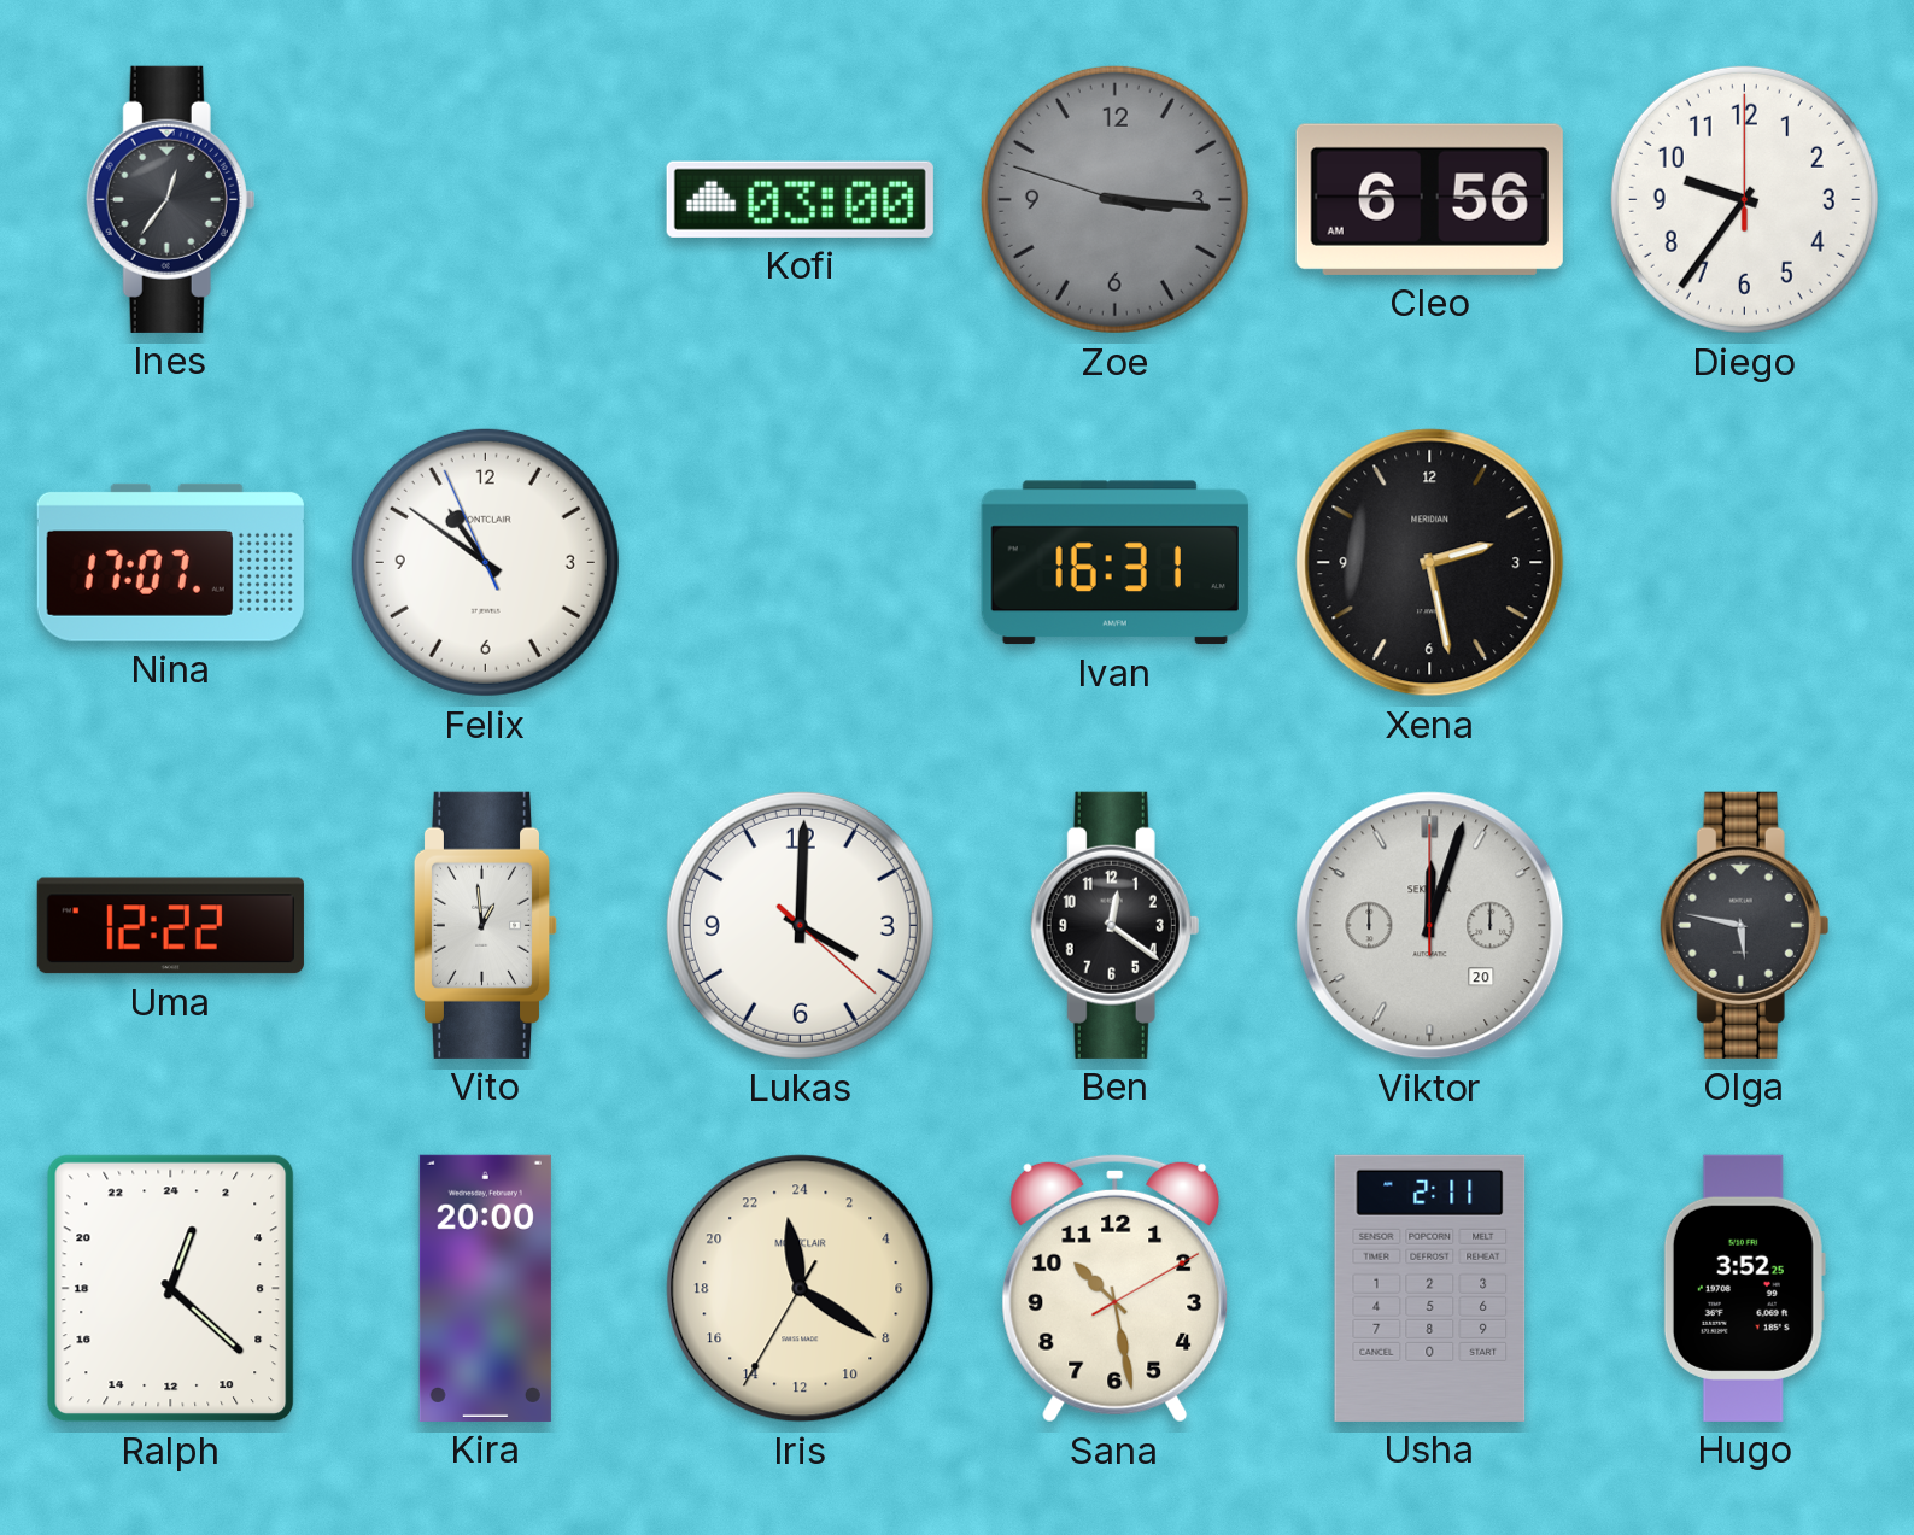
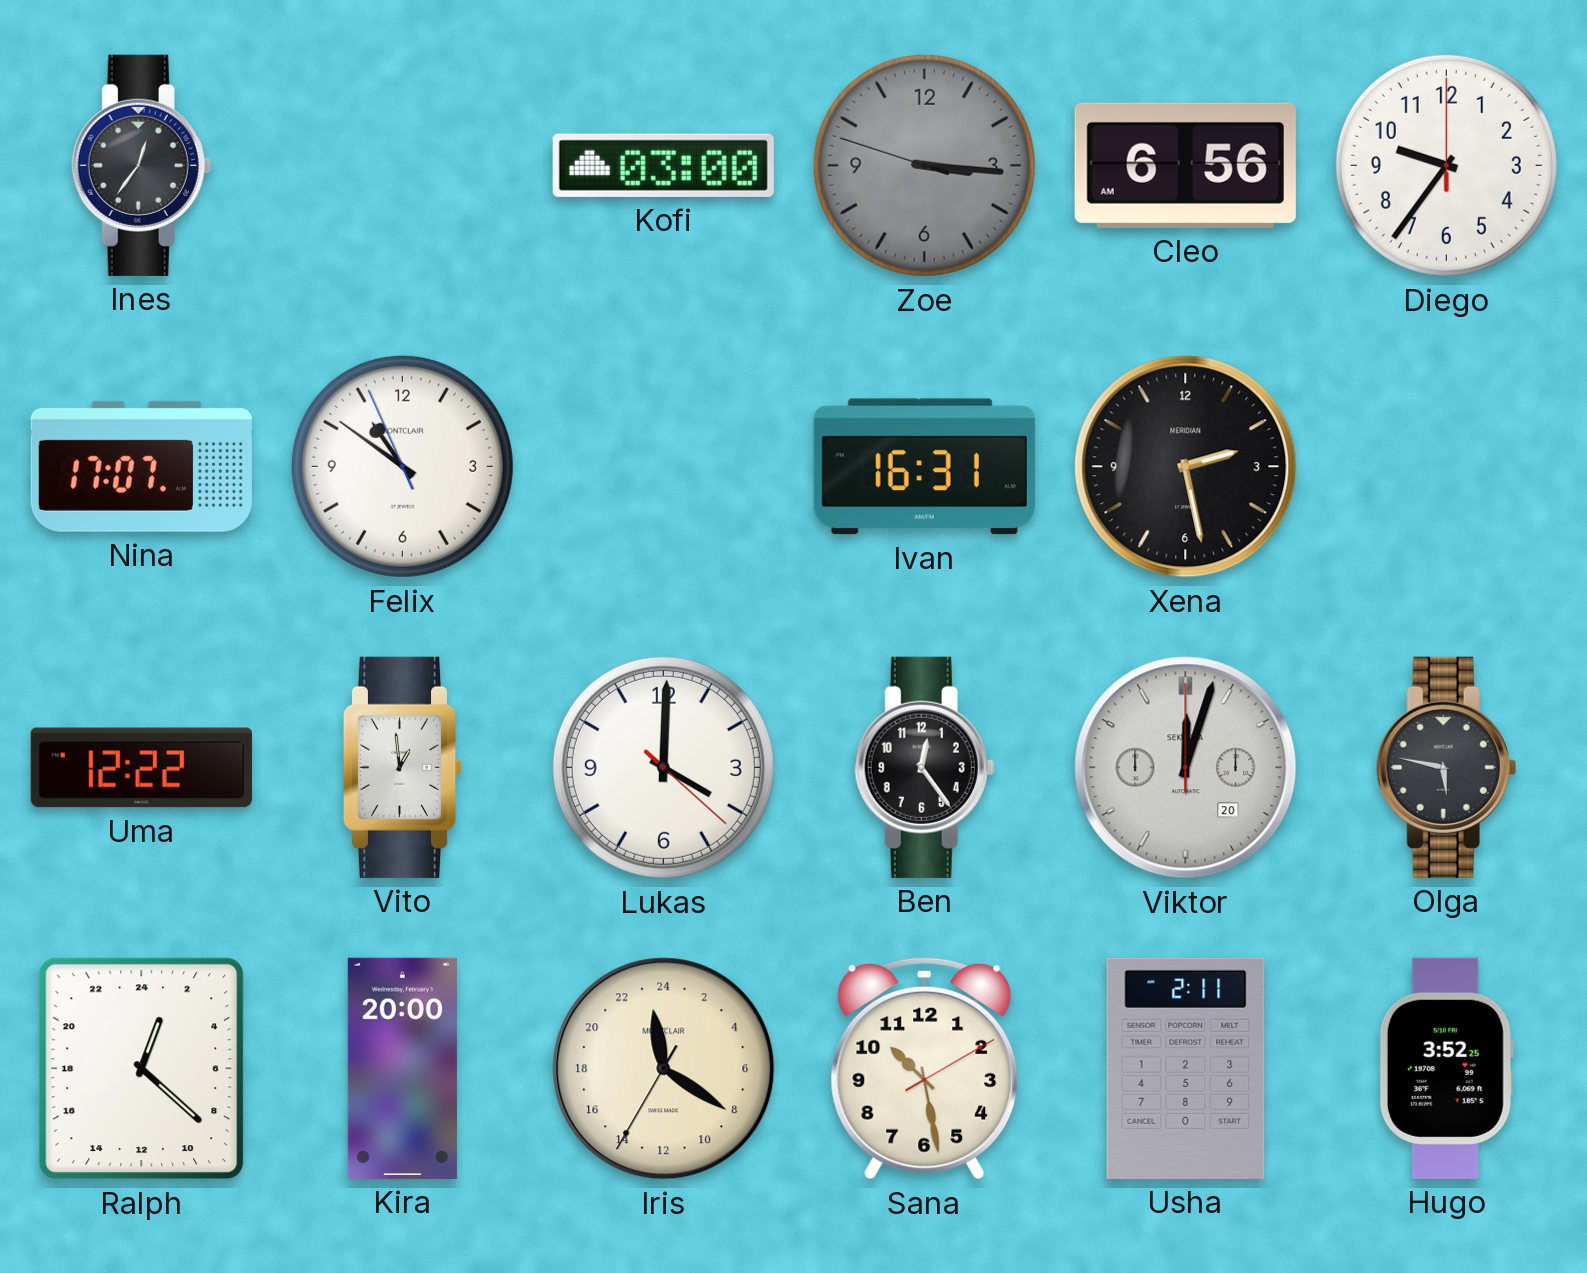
Ben: 12:21 -> 12:24 (925, 767)
